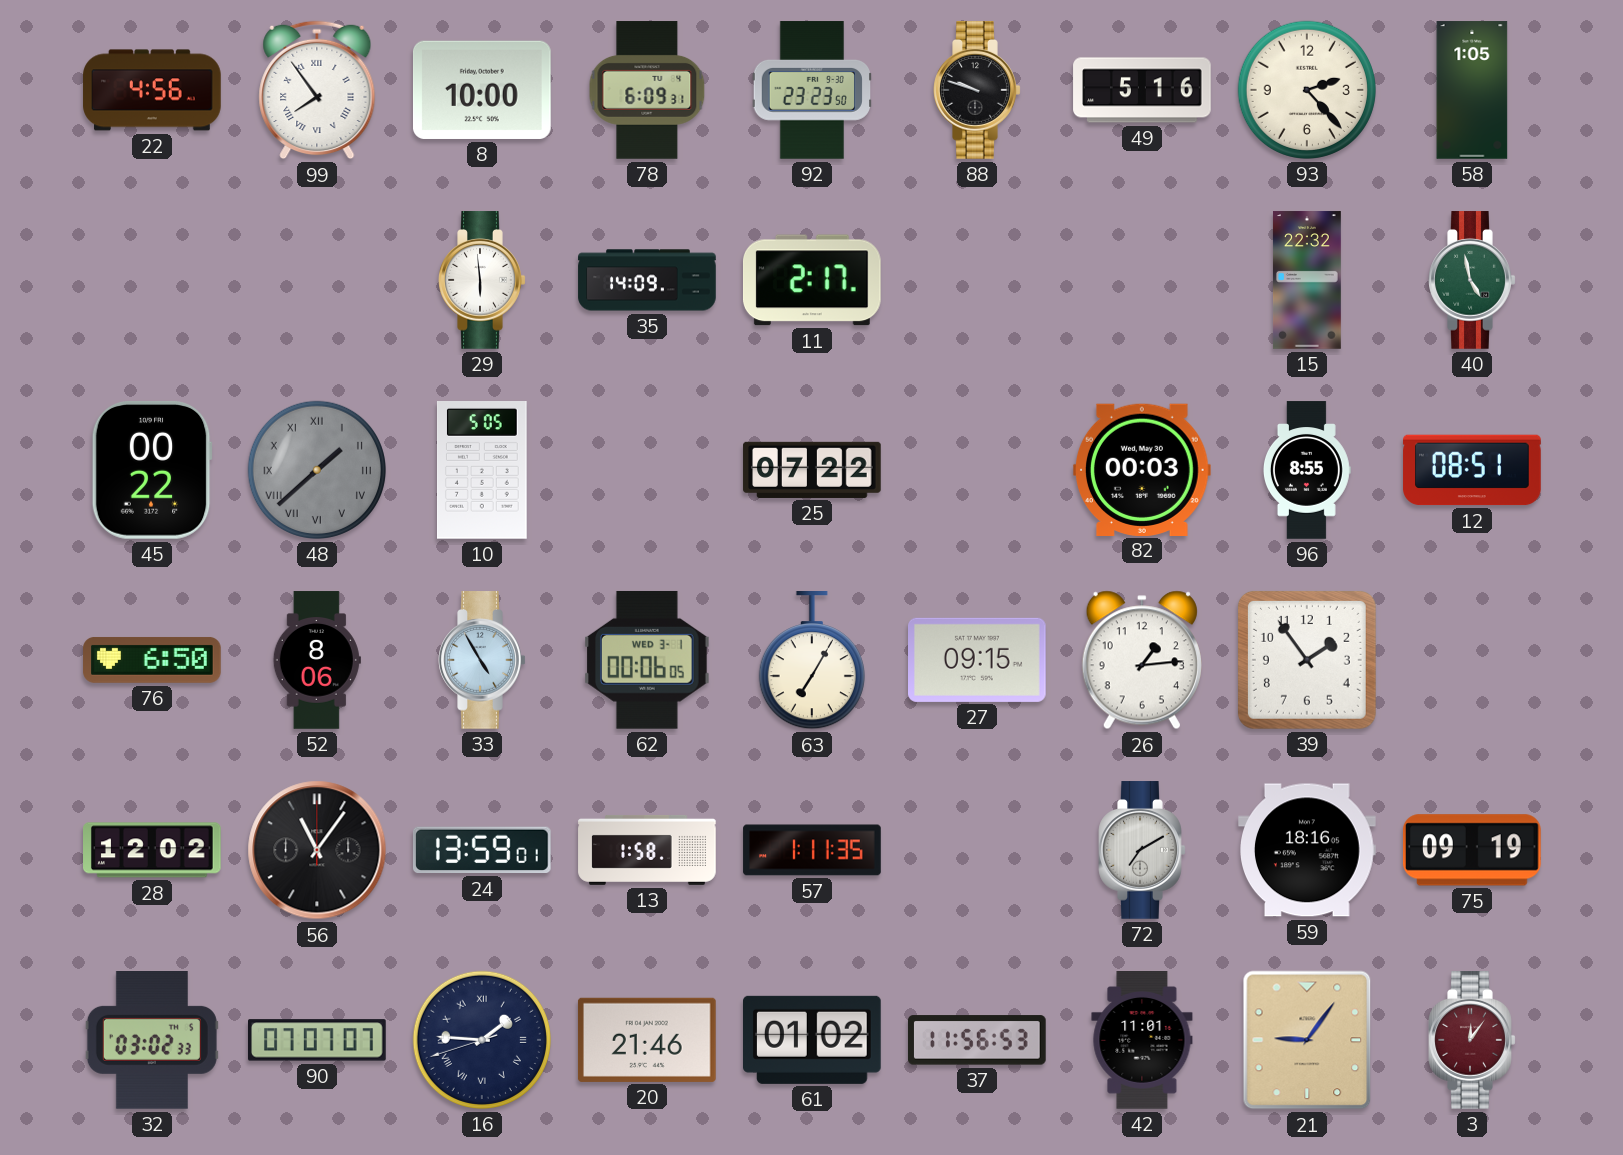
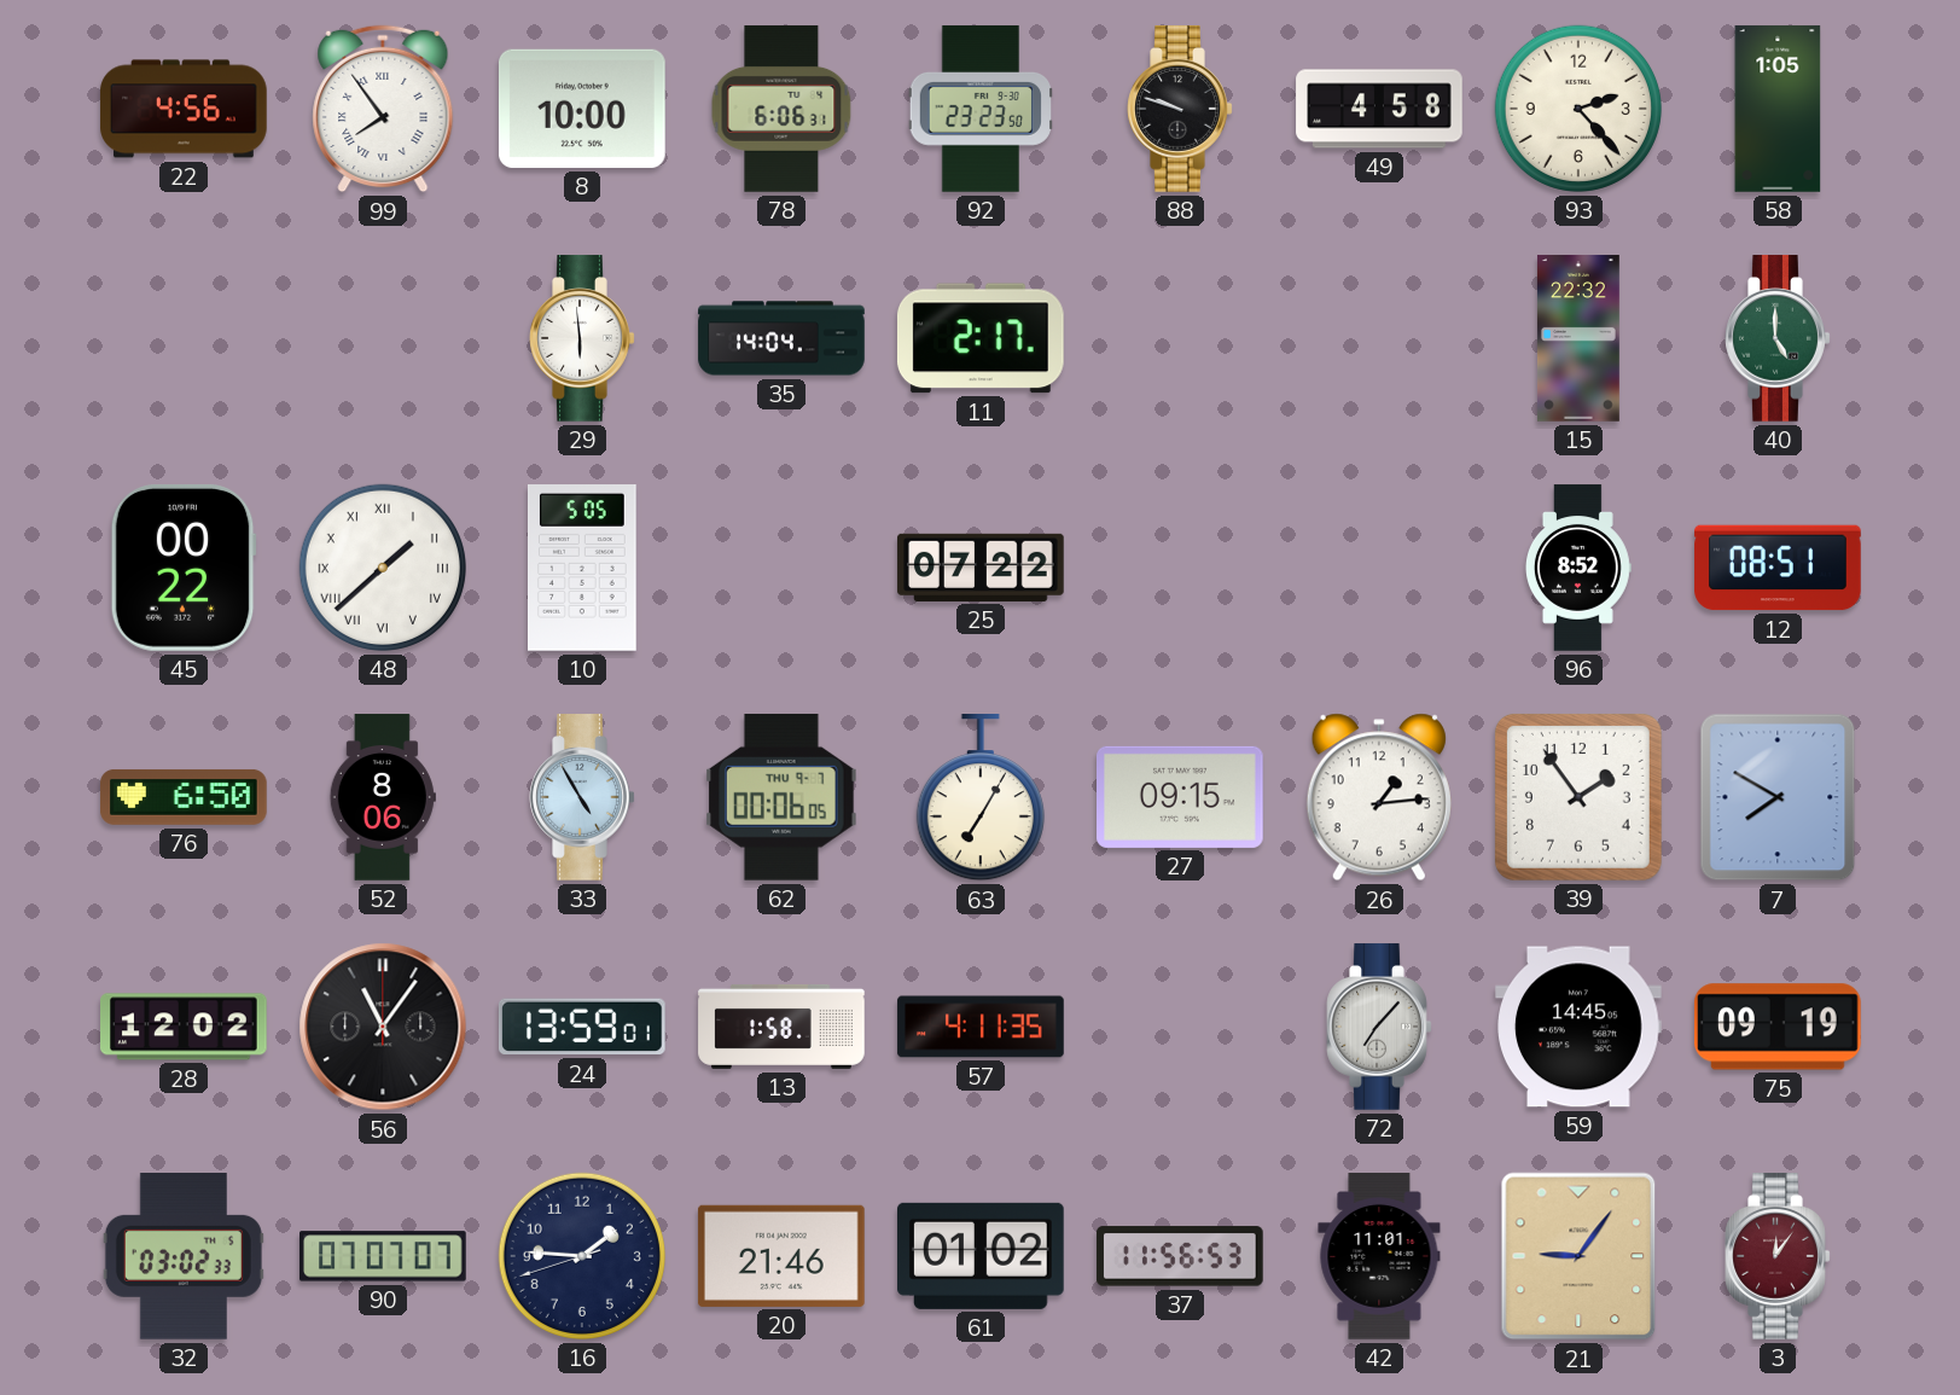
78: 6:09 -> 6:06 (781, 109)
49: 5:16 -> 4:58 (1379, 109)
35: 14:09 -> 14:04 (781, 338)
40: 4:58 -> 5:00 (1778, 338)
48 dial: grey -> white (383, 568)
82: 00:03 -> none (1142, 469)
96: 8:55 -> 8:52 (1577, 568)
62 date: WED 3-1 -> THU 9-7 (781, 797)
7: none -> 7:50 (1778, 797)
57: 1:11 -> 4:11 (981, 1027)
72: 7:10 -> 7:07 (1379, 1027)
59: 18:16 -> 14:45 (1580, 1027)
16 numerals: Roman -> Arabic (582, 1256)
